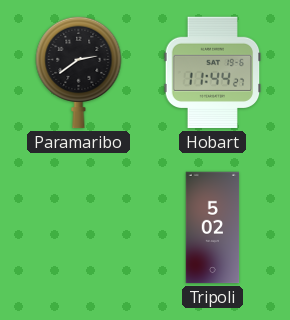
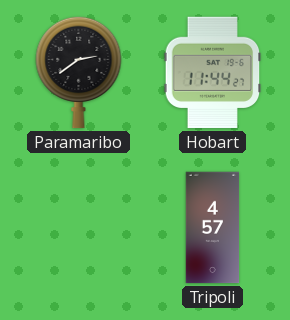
Tripoli: 5:02 -> 4:57 (213, 228)
